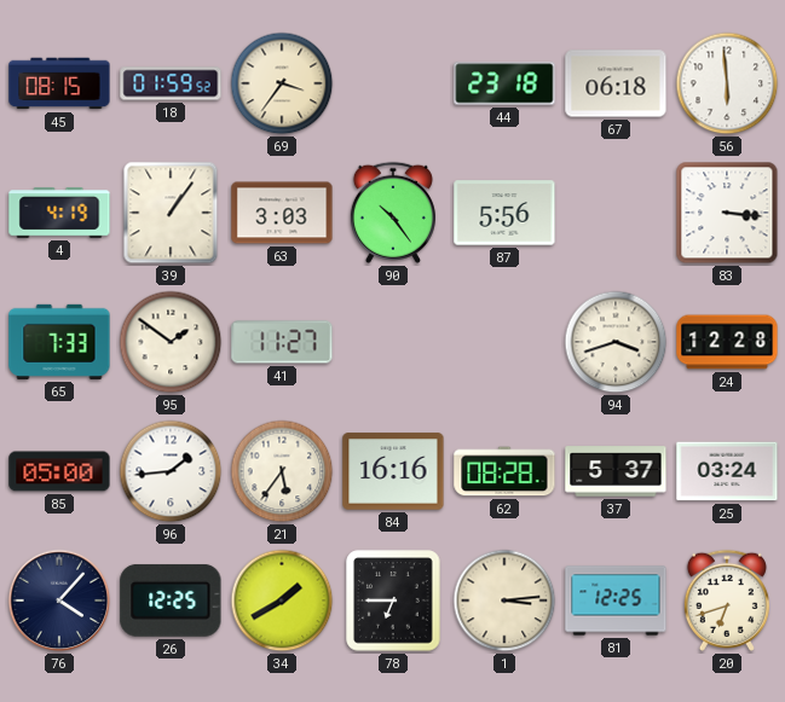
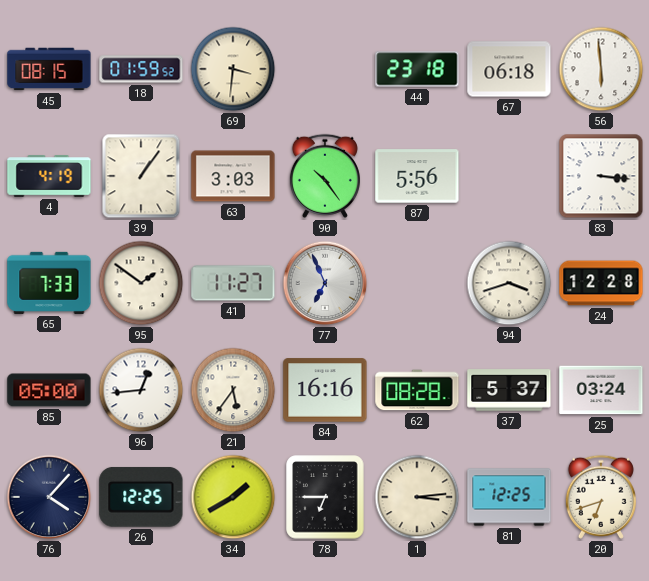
69: 3:36 -> 3:31 (233, 69)
77: none -> 6:56 (325, 283)
96: 1:44 -> 12:44 (141, 390)
